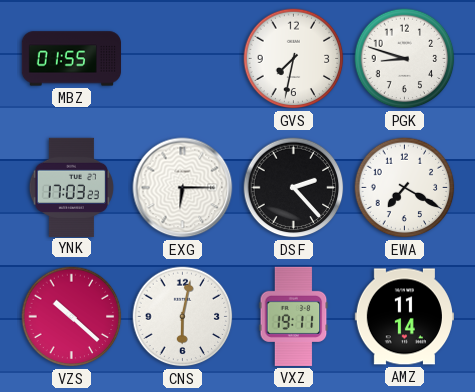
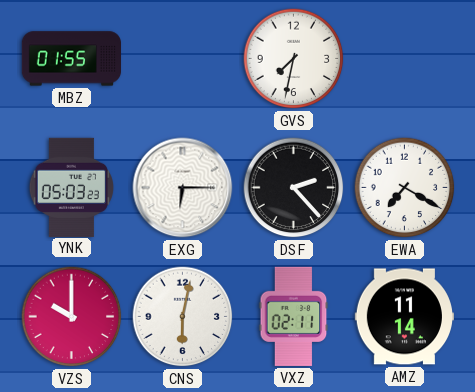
PGK: 8:48 -> none (405, 59)
YNK: 17:03 -> 05:03 (71, 187)
VZS: 10:22 -> 10:00 (72, 317)
VXZ: 19:11 -> 02:11 (294, 316)
